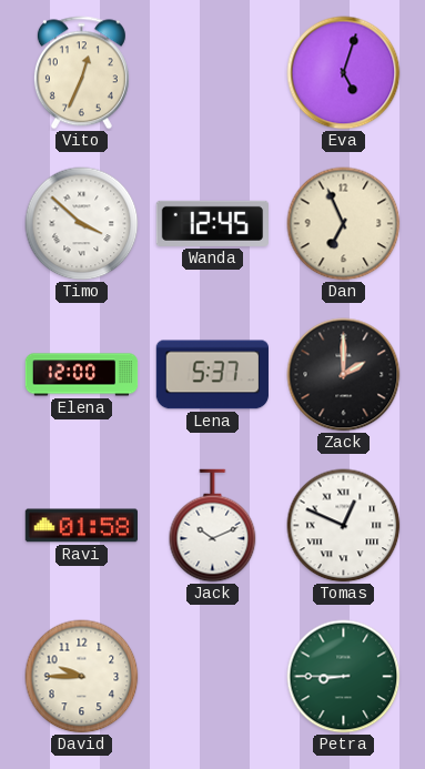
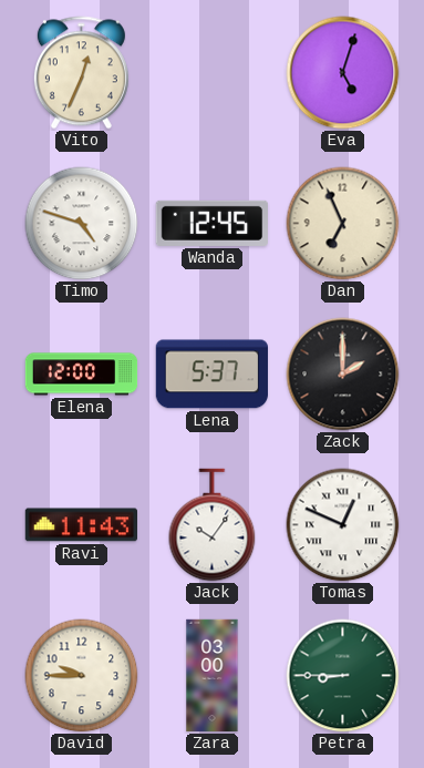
Timo: 3:52 -> 4:48 (82, 224)
Ravi: 01:58 -> 11:43 (81, 525)
Jack: 10:11 -> 10:06 (213, 525)
Zara: none -> 03:00 (213, 676)
